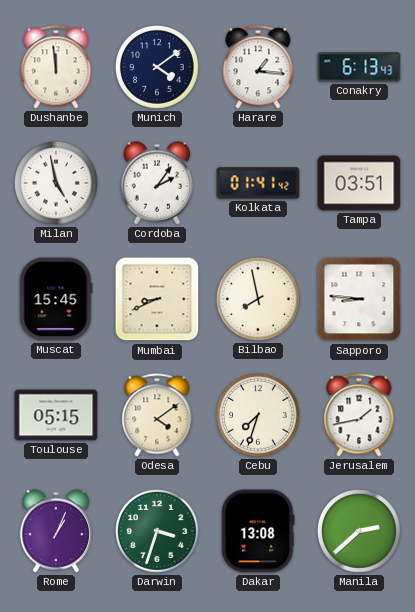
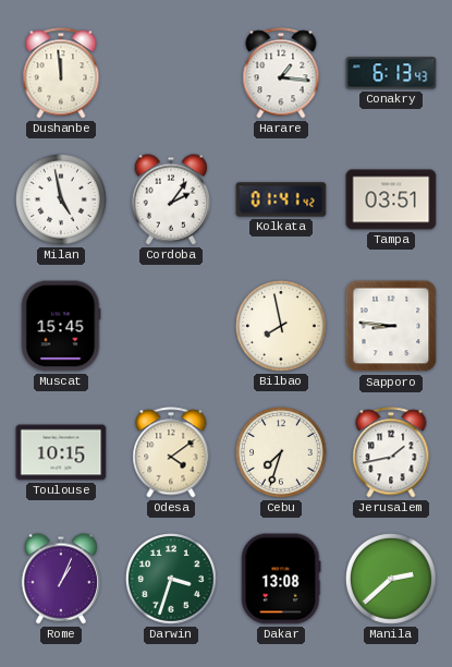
Munich: 4:09 -> none (158, 68)
Mumbai: 8:41 -> none (157, 299)
Toulouse: 05:15 -> 10:15 (61, 452)
